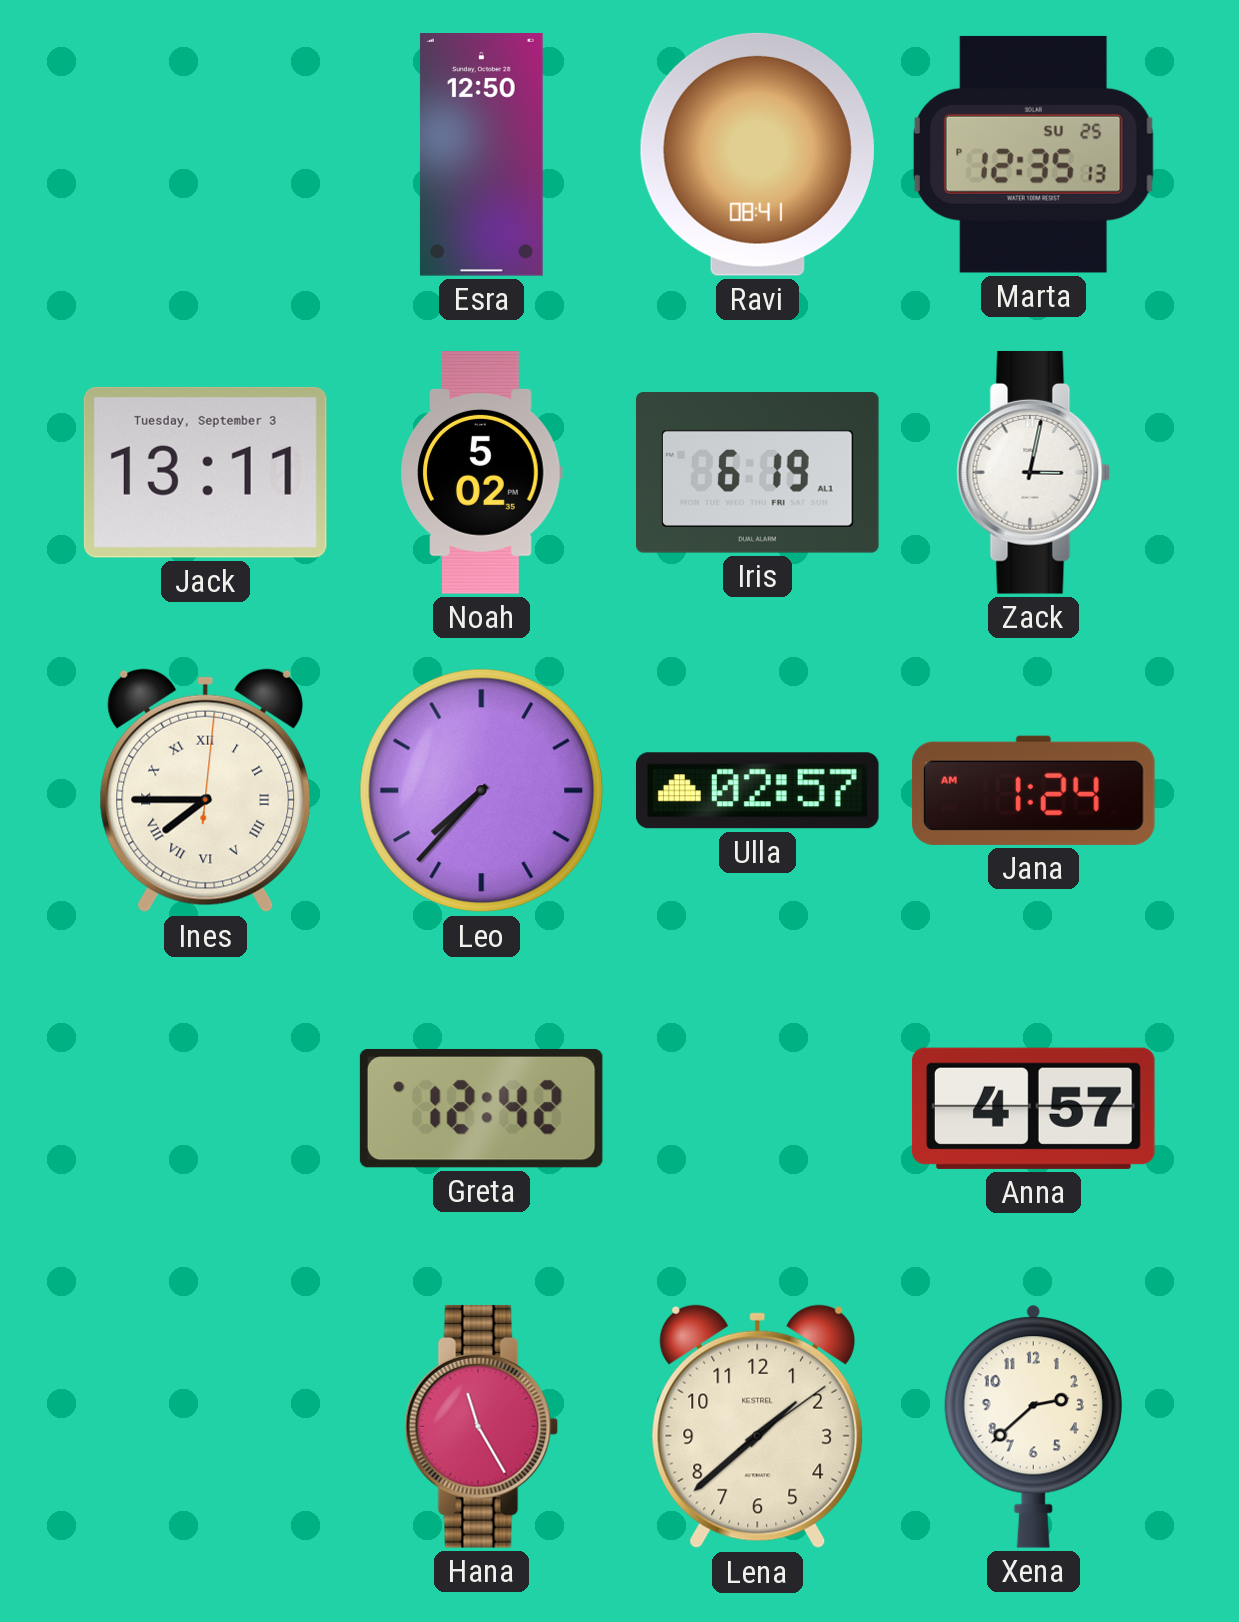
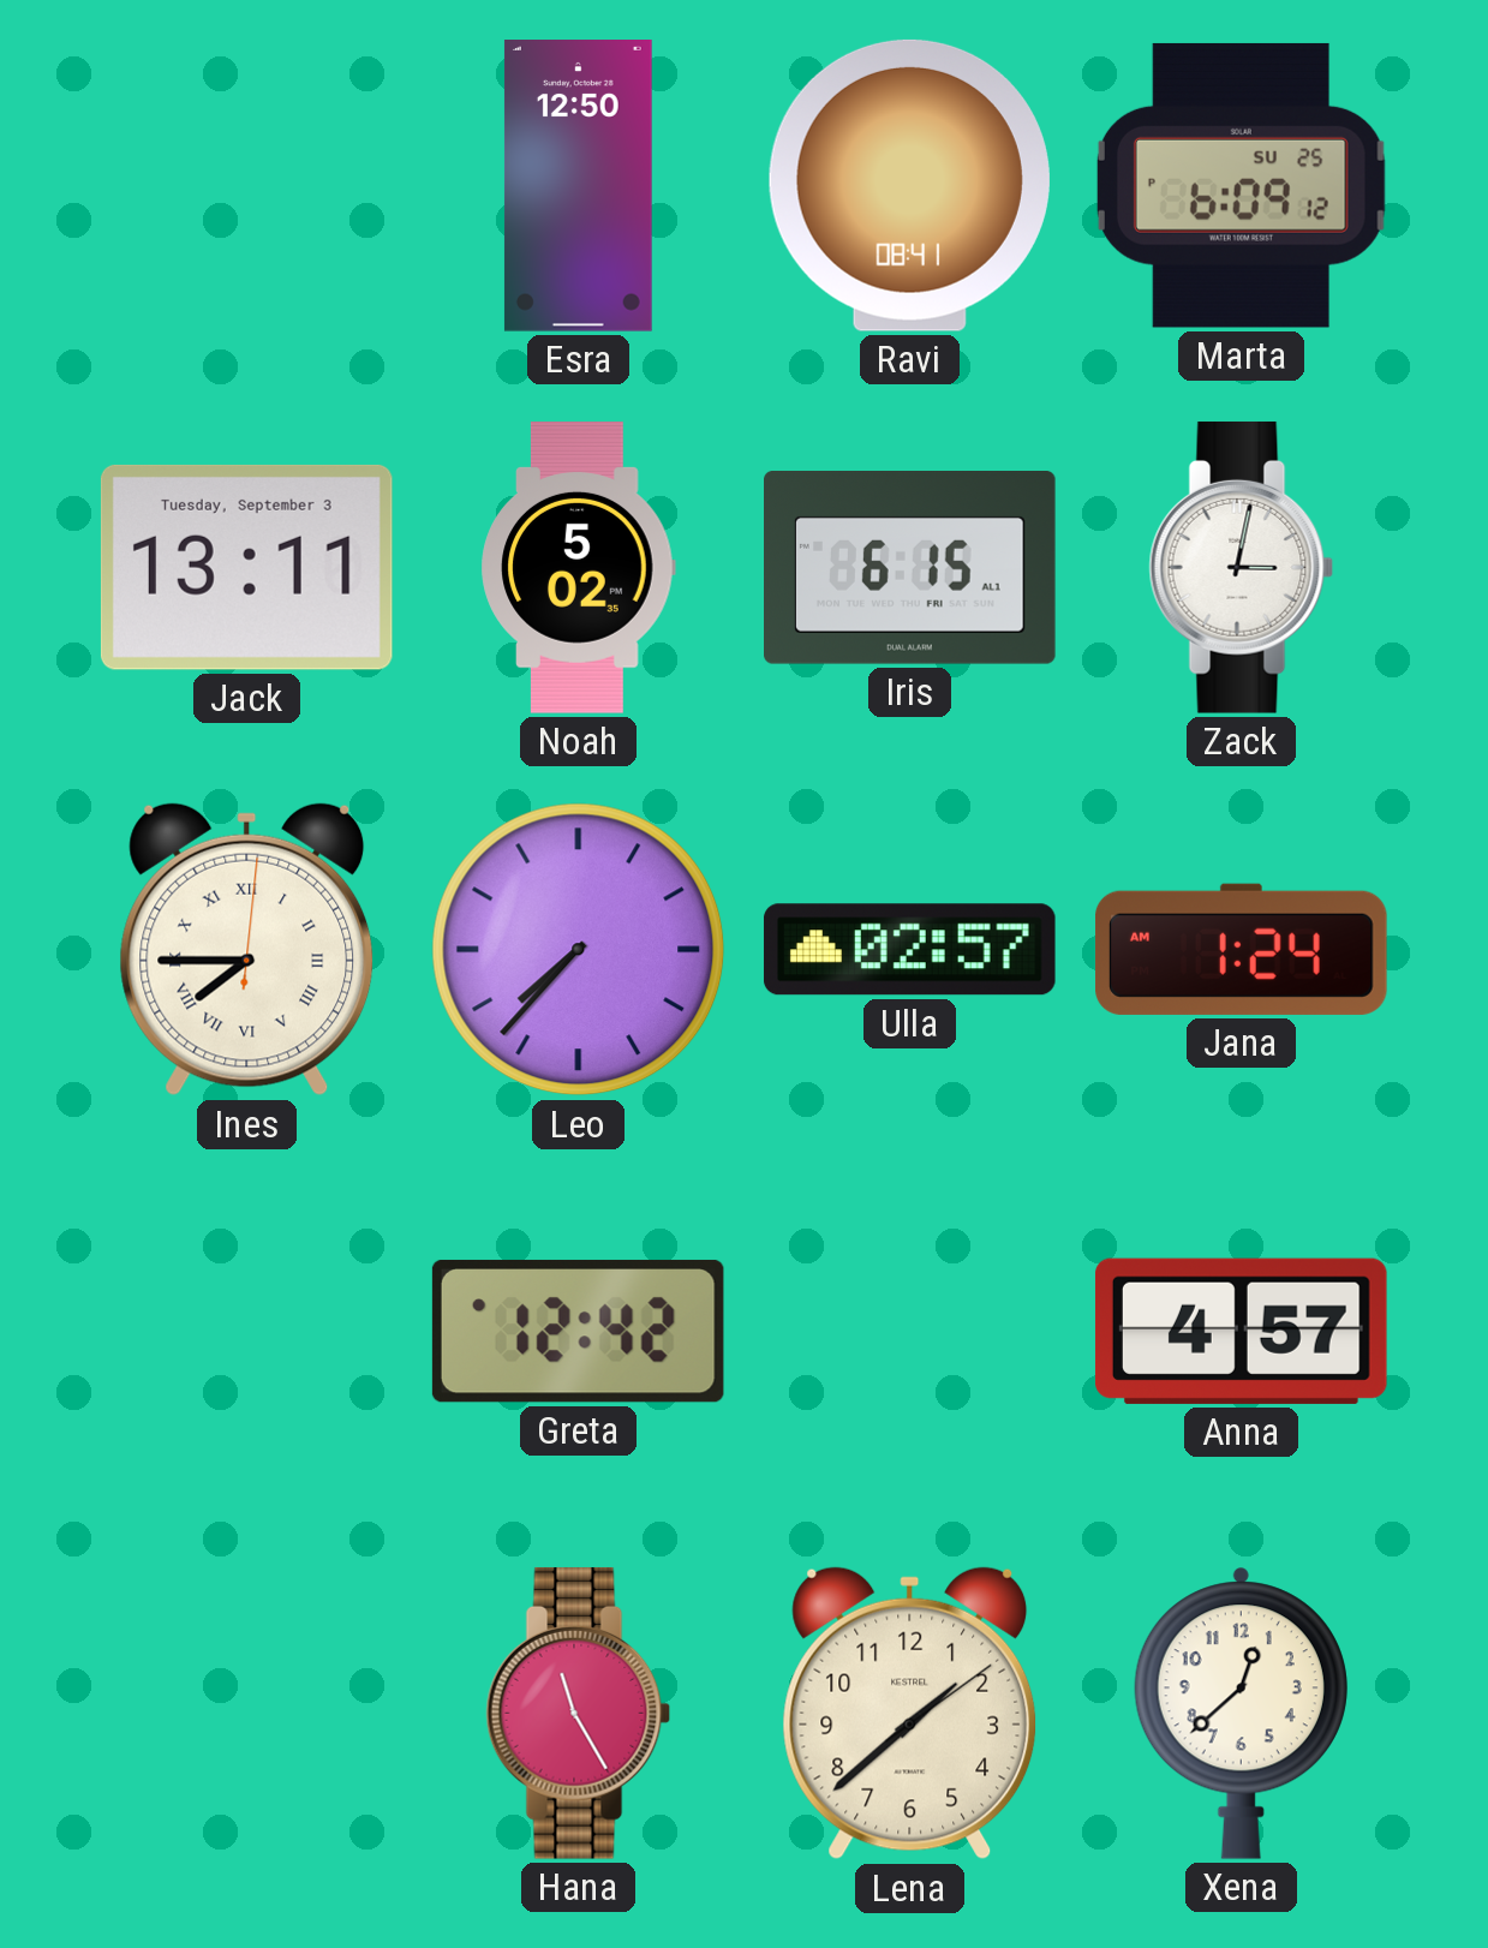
Marta: 12:35 -> 6:09 (1241, 185)
Iris: 6:19 -> 6:15 (910, 568)
Xena: 2:38 -> 12:38 (1241, 1713)
